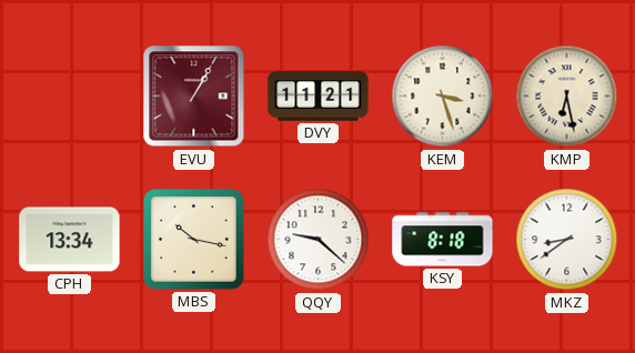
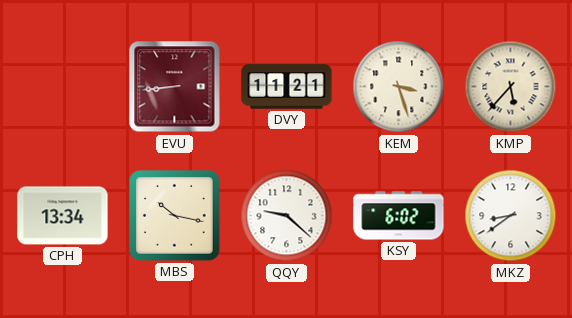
EVU: 1:05 -> 8:44 (175, 87)
KMP: 6:28 -> 5:37 (511, 87)
KSY: 8:18 -> 6:02 (399, 216)
